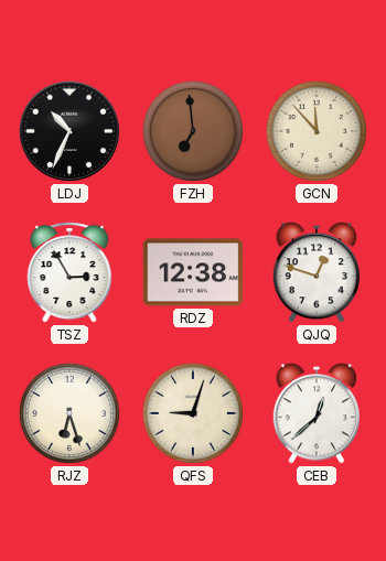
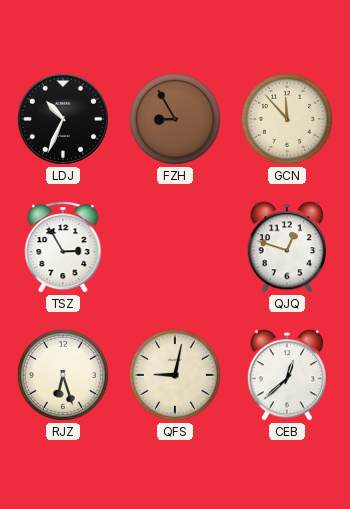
FZH: 6:59 -> 8:55 (175, 119)
RDZ: 12:38 -> none (193, 272)
QFS: 9:03 -> 9:02 (175, 375)
